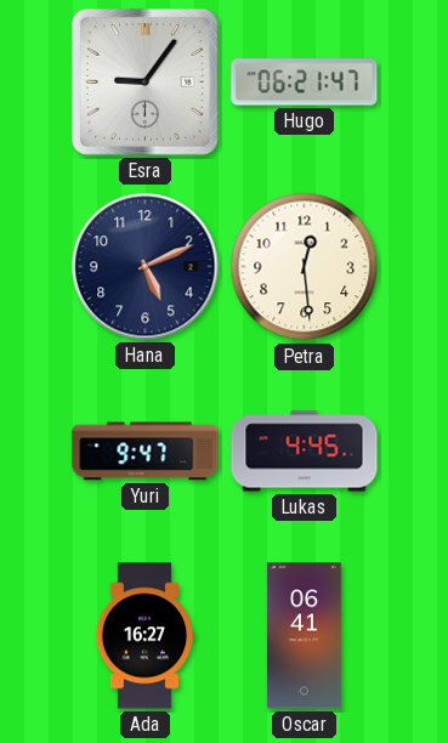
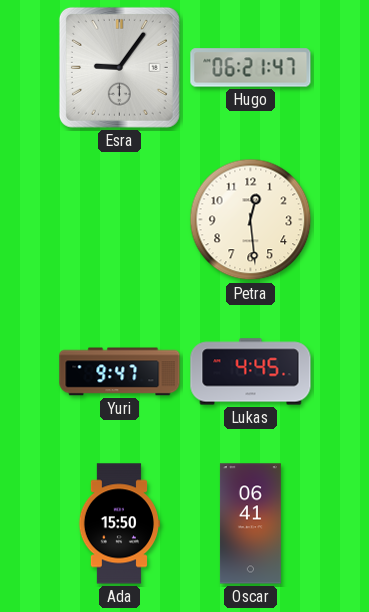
Hana: 5:11 -> none (146, 267)
Ada: 16:27 -> 15:50 (119, 524)
